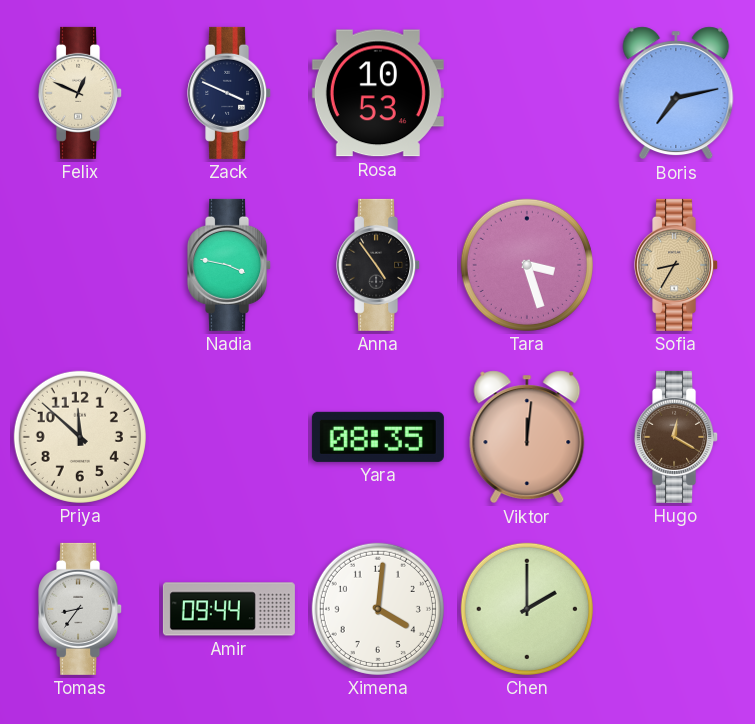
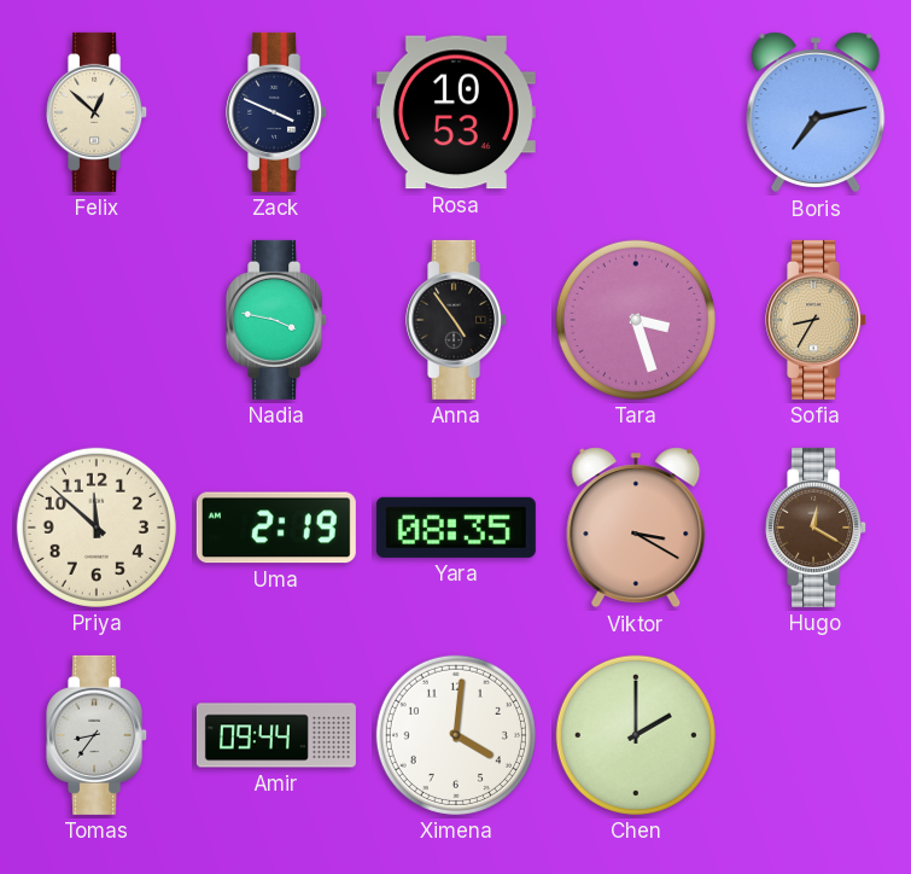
Felix: 12:49 -> 12:52 (98, 112)
Uma: none -> 2:19 (276, 528)
Viktor: 12:01 -> 3:20 (636, 528)
